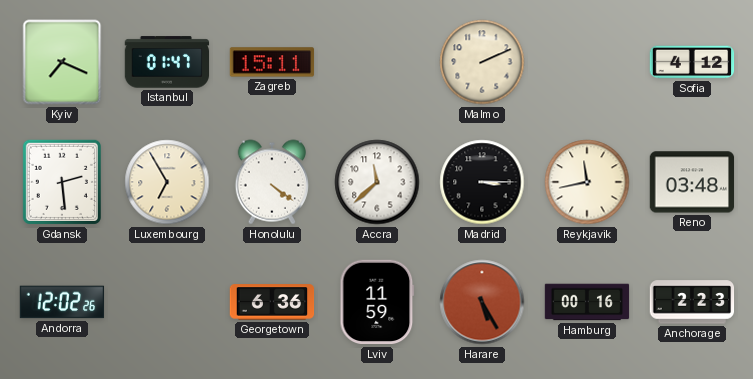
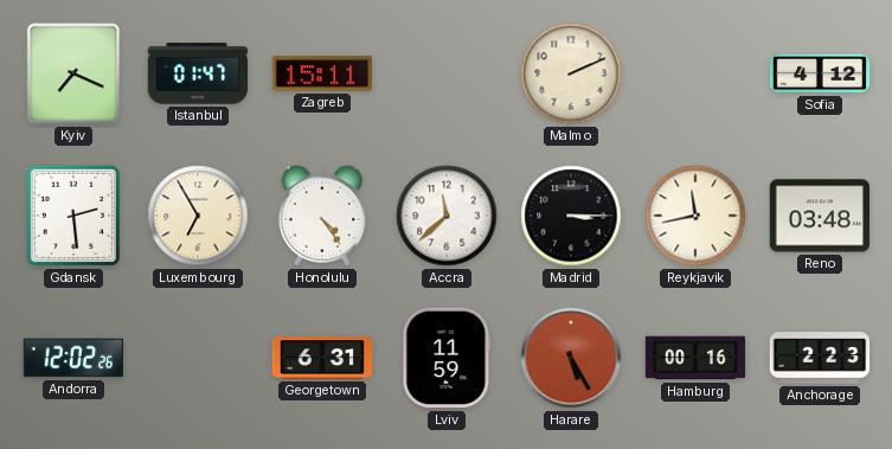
Honolulu: 4:21 -> 4:24 (321, 216)
Georgetown: 6:36 -> 6:31 (322, 358)
